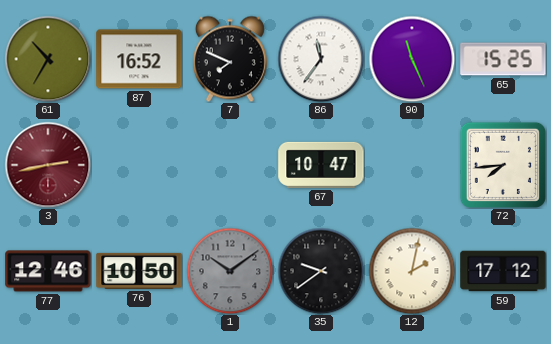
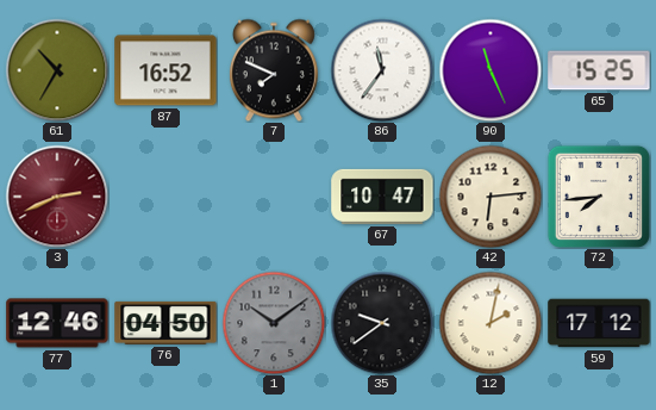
3: 2:43 -> 2:41 (57, 197)
42: none -> 6:14 (491, 197)
76: 10:50 -> 04:50 (165, 323)
